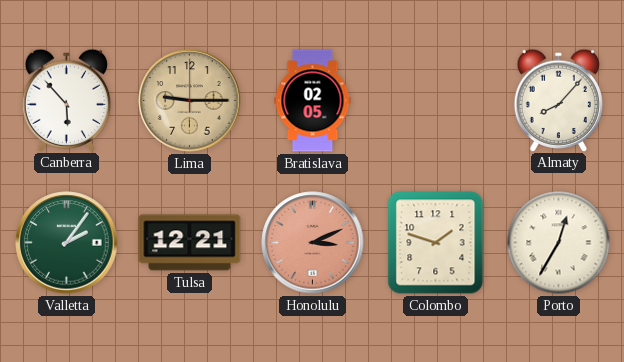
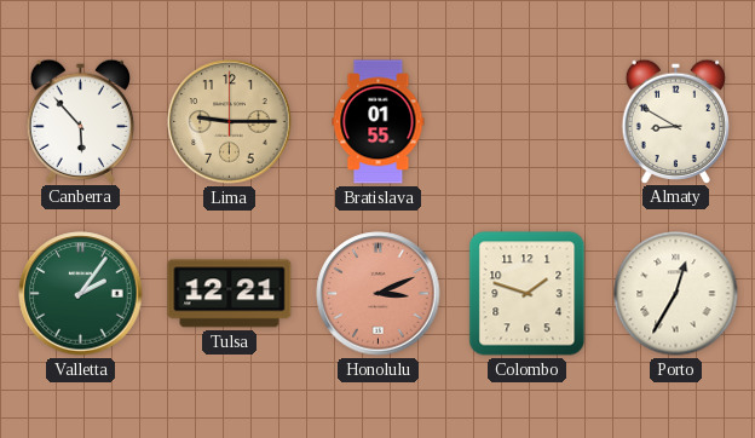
Bratislava: 02:05 -> 01:55 (379, 122)
Almaty: 8:07 -> 8:50 (675, 121)
